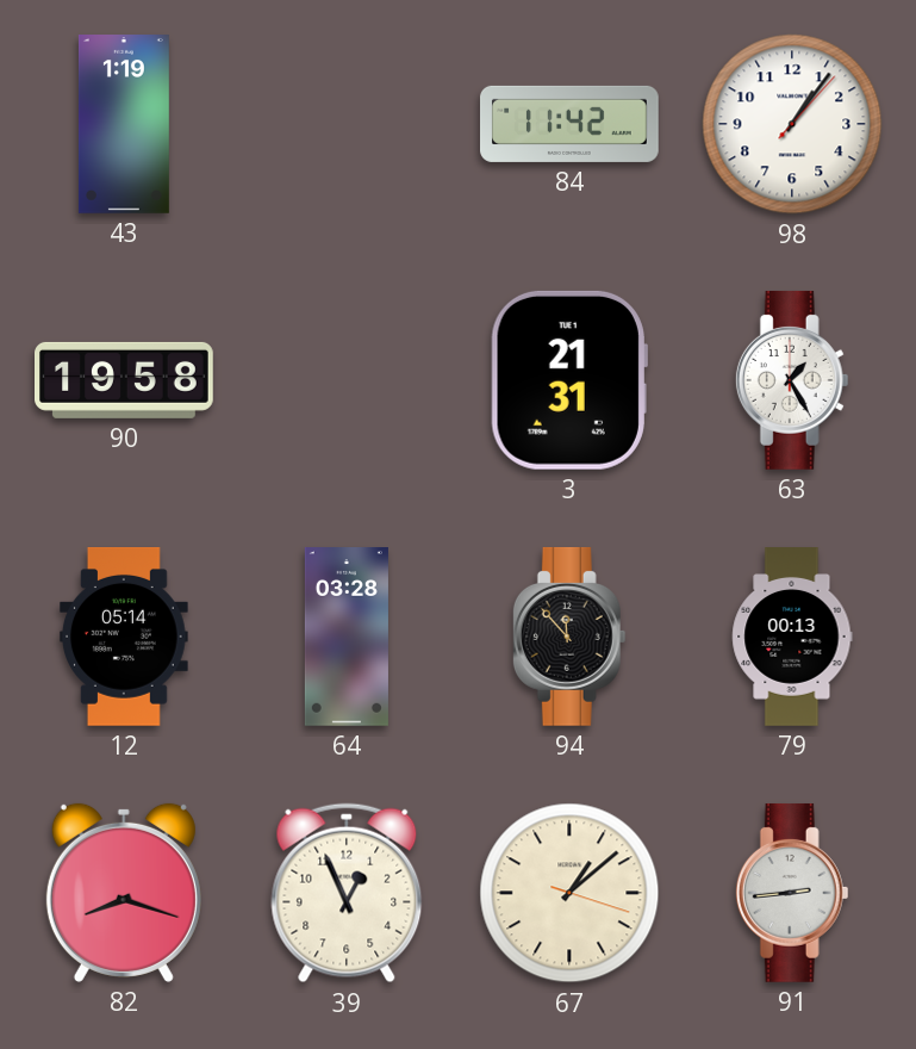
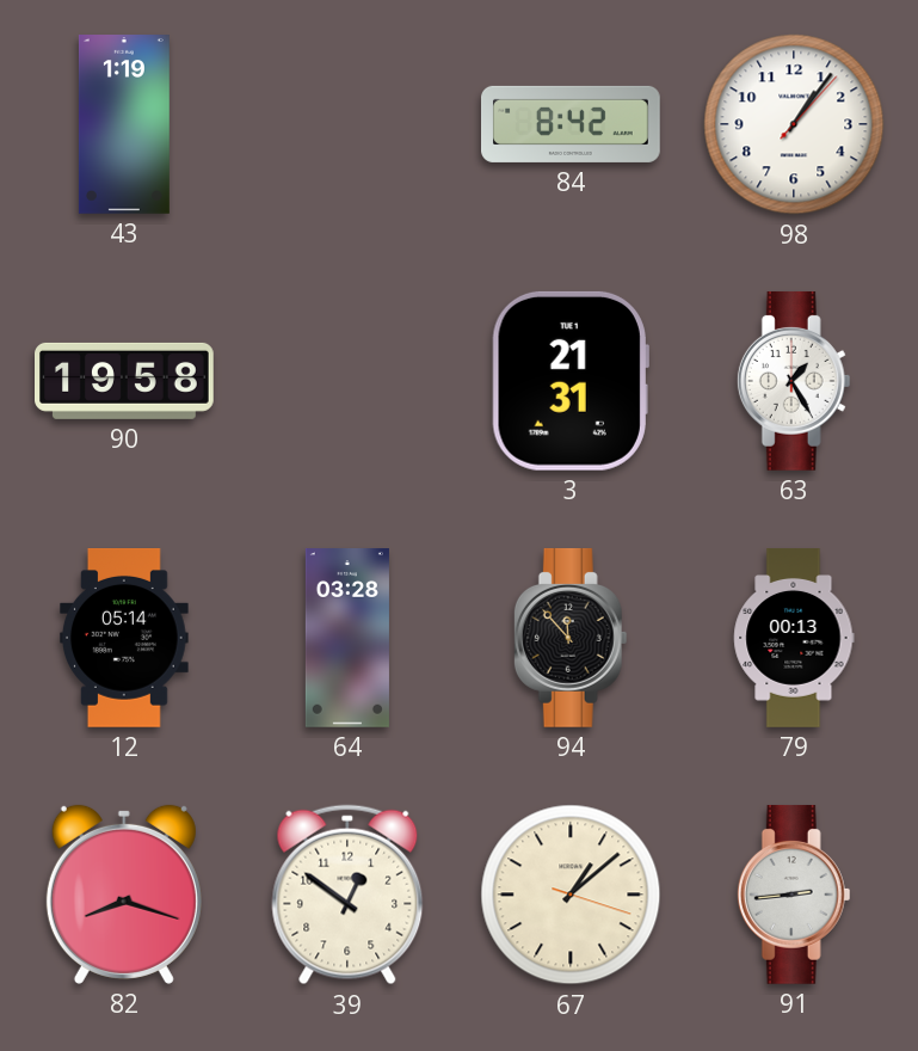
84: 11:42 -> 8:42 (572, 124)
39: 12:56 -> 12:51 (347, 895)
